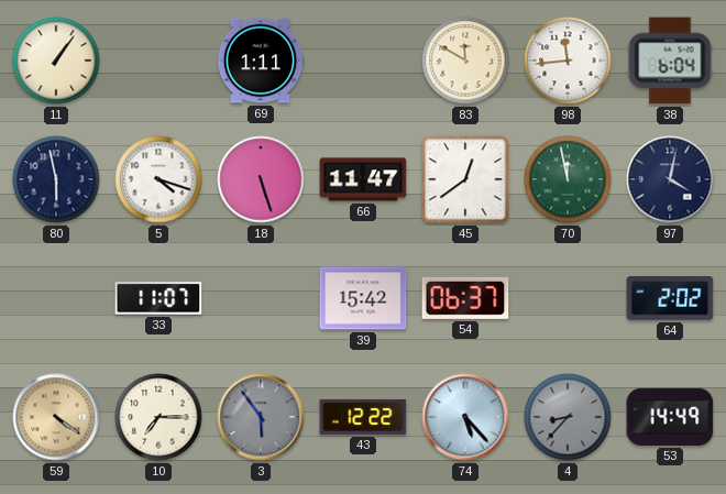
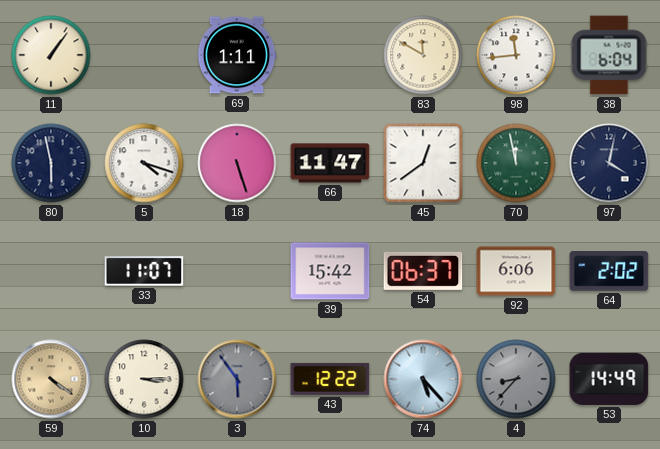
92: none -> 6:06 (516, 271)
10: 7:15 -> 3:15 (144, 379)
